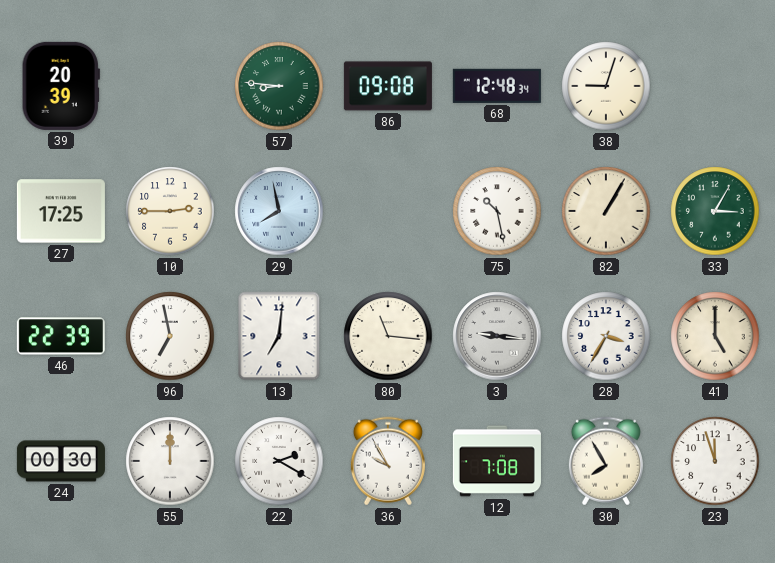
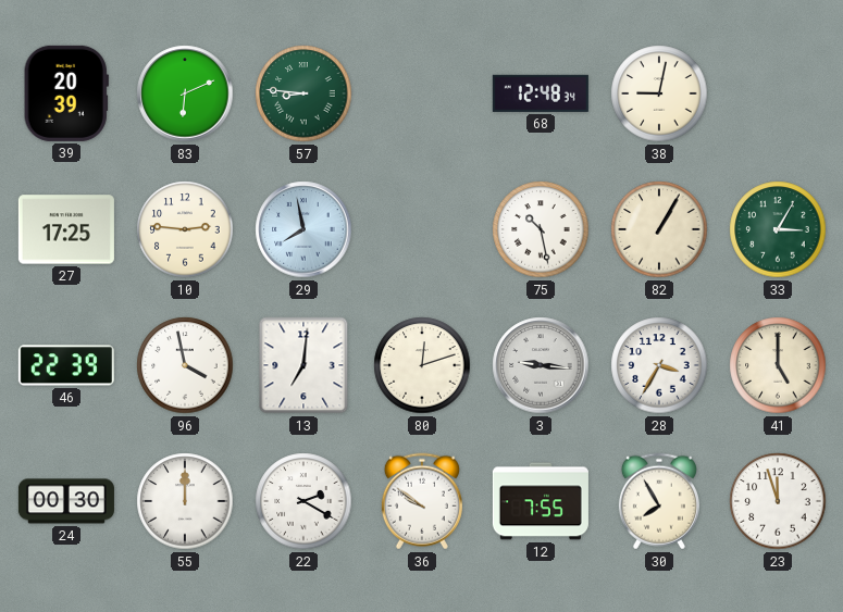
83: none -> 6:11 (185, 93)
86: 09:08 -> none (388, 86)
38: 9:03 -> 9:02 (659, 93)
10: 2:45 -> 2:46 (185, 229)
96: 6:58 -> 3:58 (185, 365)
80: 11:16 -> 12:12 (422, 365)
36: 9:55 -> 9:51 (422, 501)
12: 7:08 -> 7:55 (541, 501)
